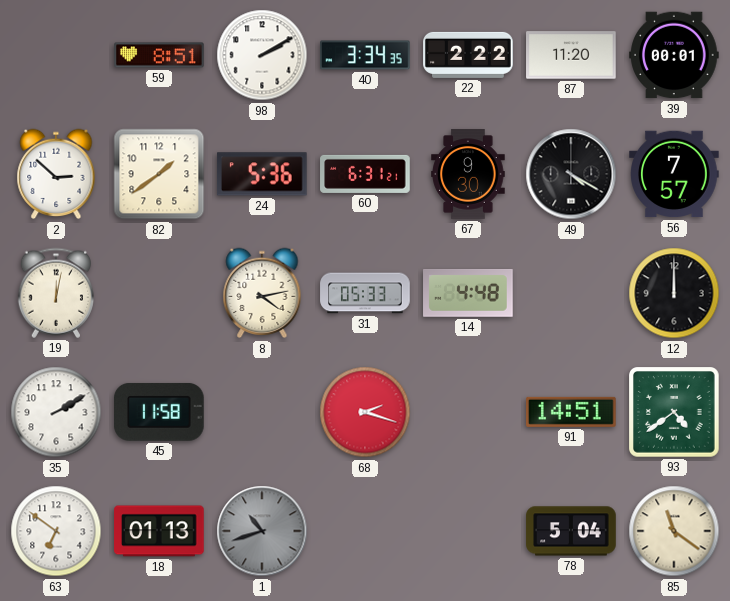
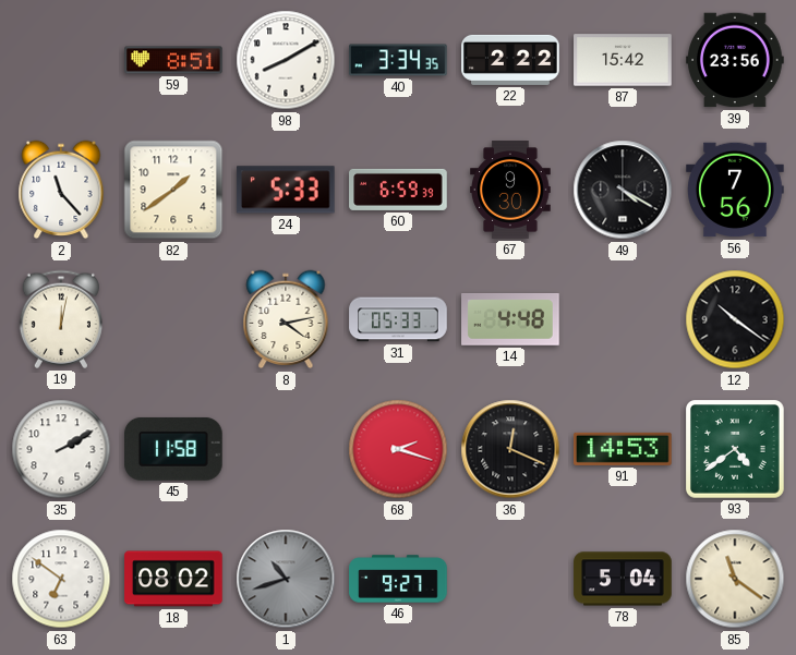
98: 2:10 -> 8:10 (286, 60)
87: 11:20 -> 15:42 (623, 60)
39: 00:01 -> 23:56 (735, 60)
2: 2:52 -> 11:23 (61, 190)
24: 5:36 -> 5:33 (286, 190)
60: 6:31 -> 6:59 (398, 190)
56: 7:57 -> 7:56 (735, 190)
12: 12:00 -> 10:21 (735, 319)
36: none -> 12:19 (510, 449)
91: 14:51 -> 14:53 (624, 449)
18: 01:13 -> 08:02 (173, 579)
46: none -> 9:27 (398, 579)
